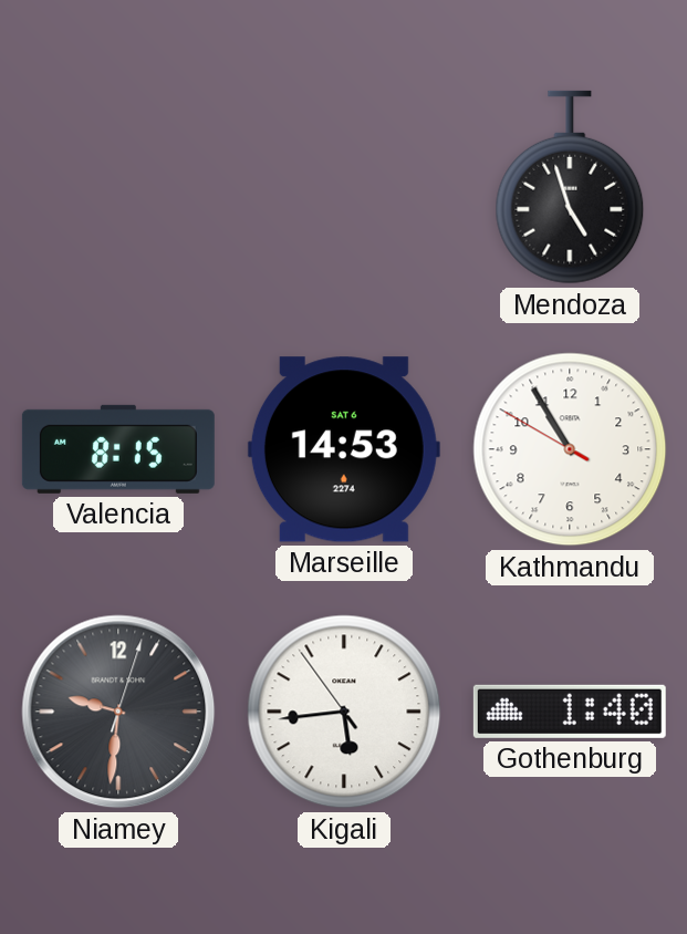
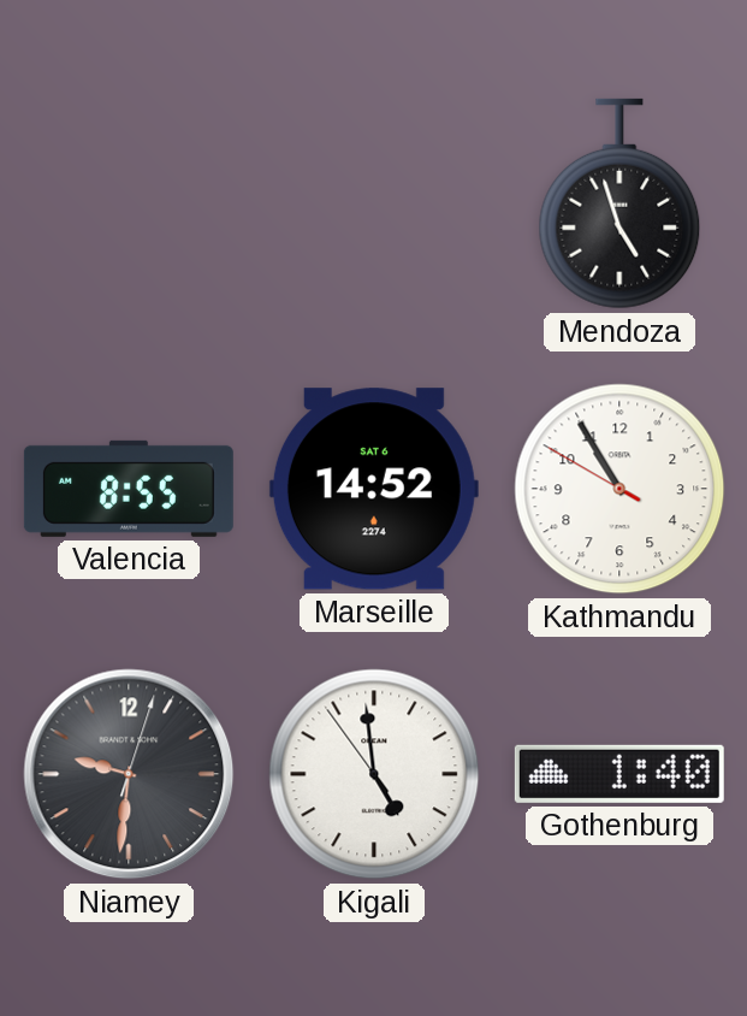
Valencia: 8:15 -> 8:55 (129, 489)
Marseille: 14:53 -> 14:52 (374, 489)
Kigali: 5:43 -> 4:58 (374, 774)
